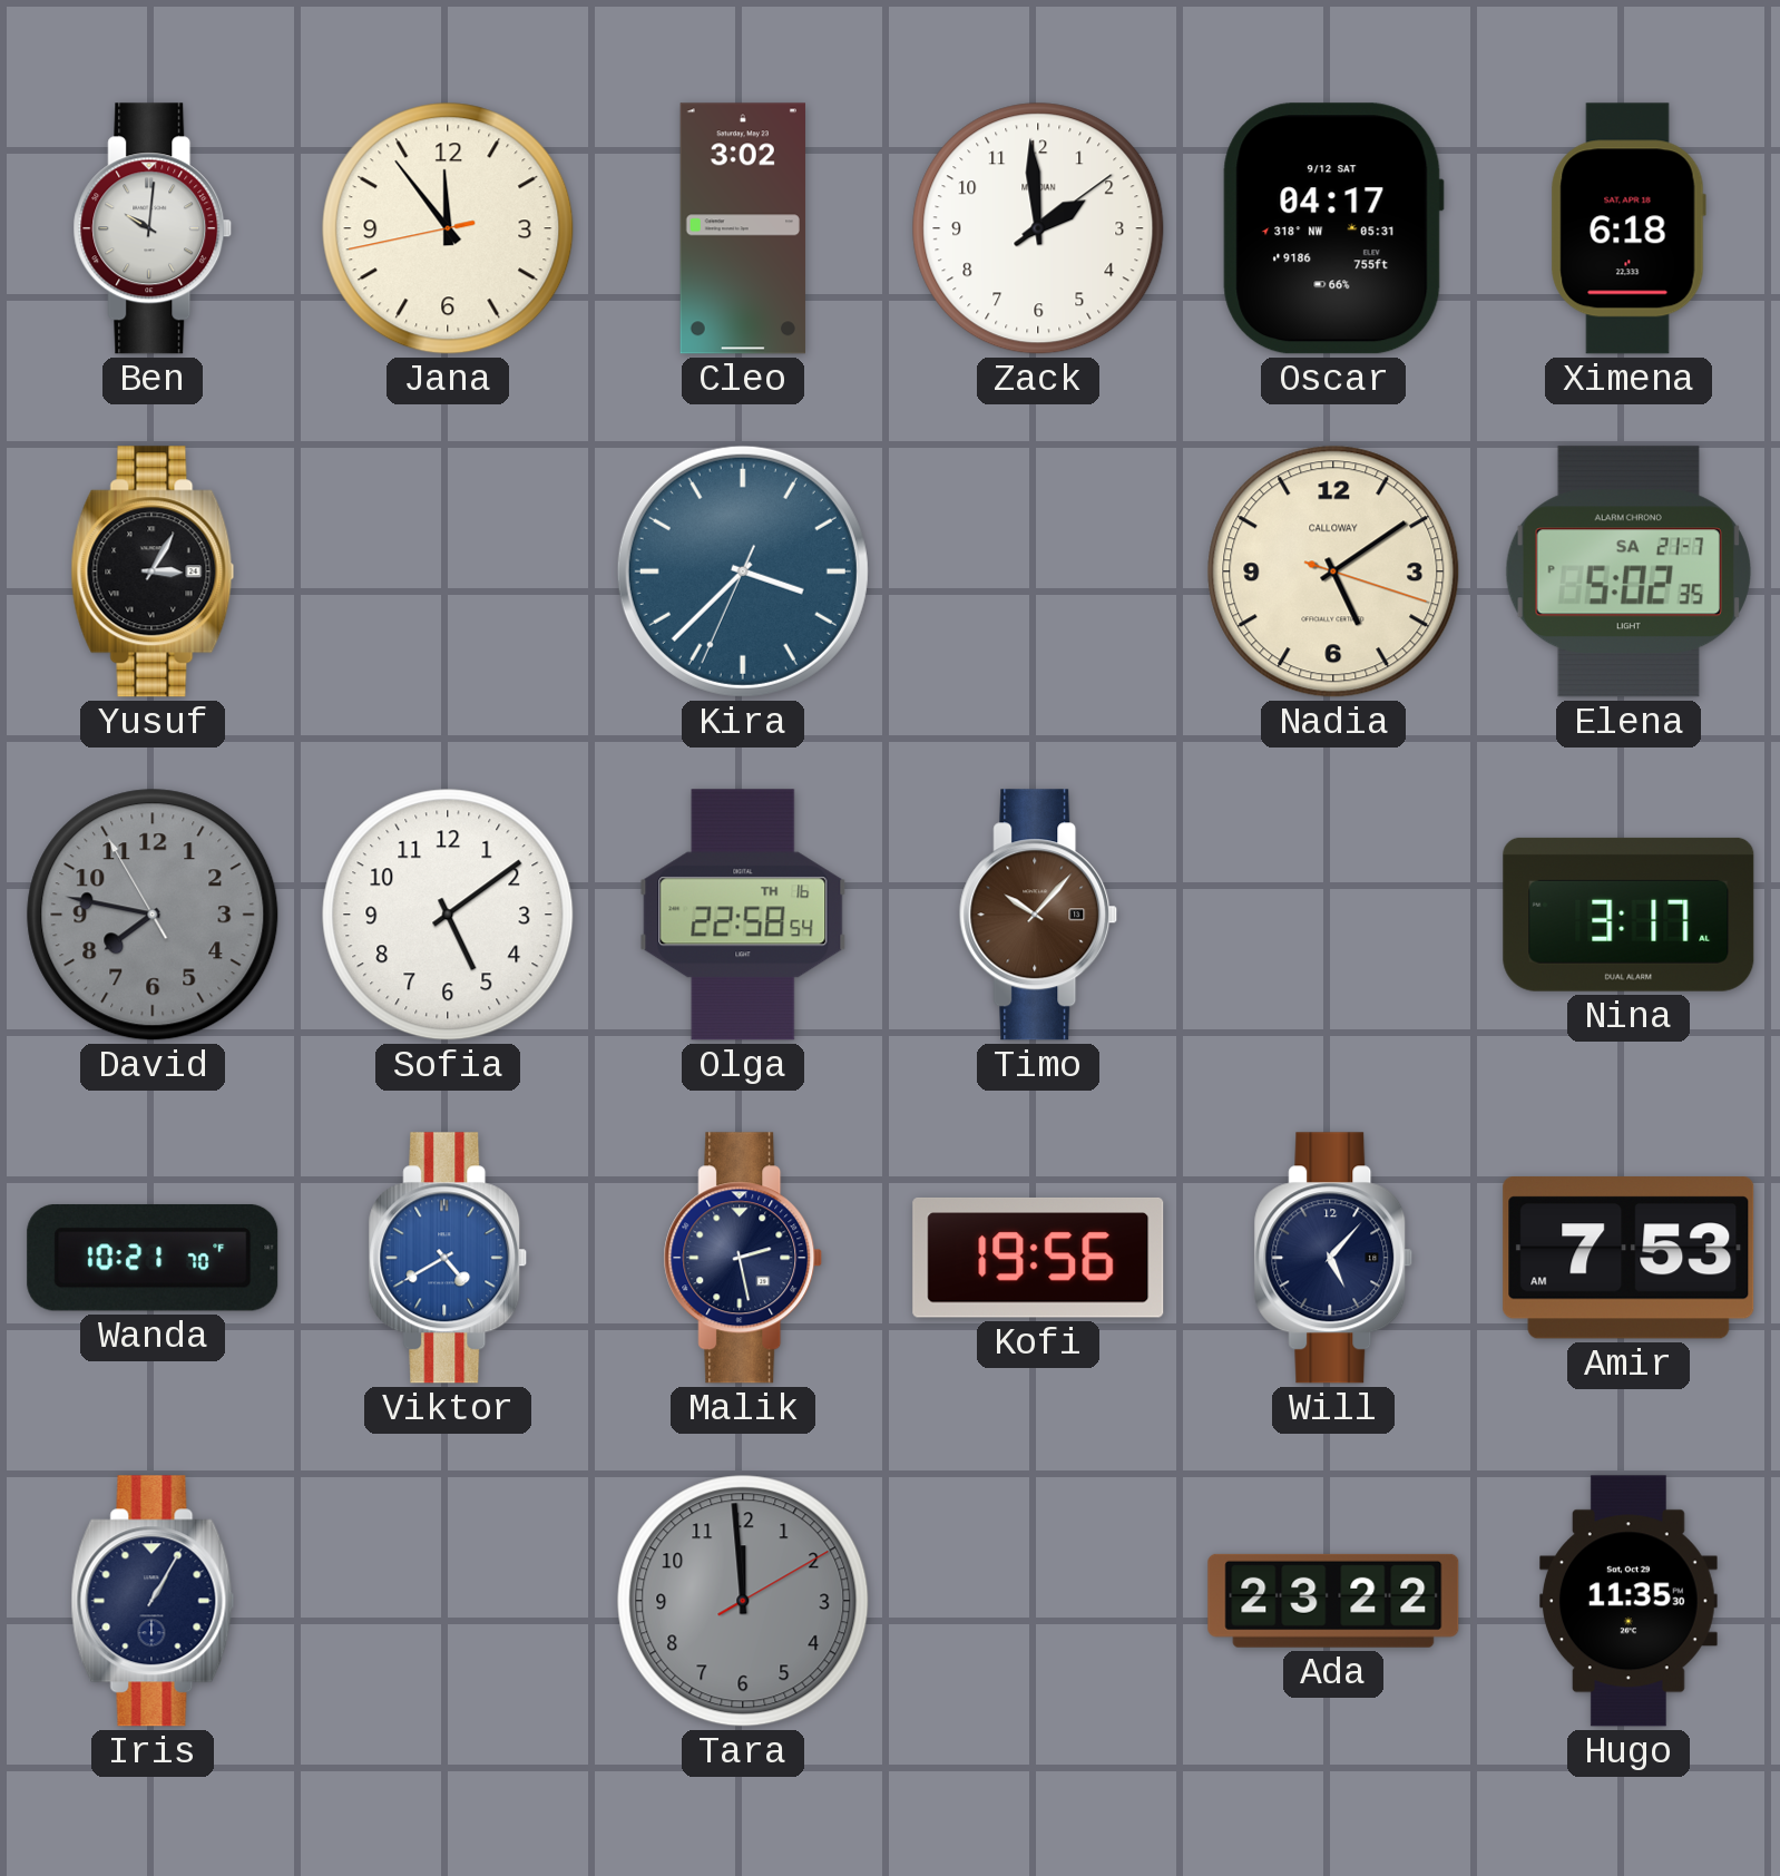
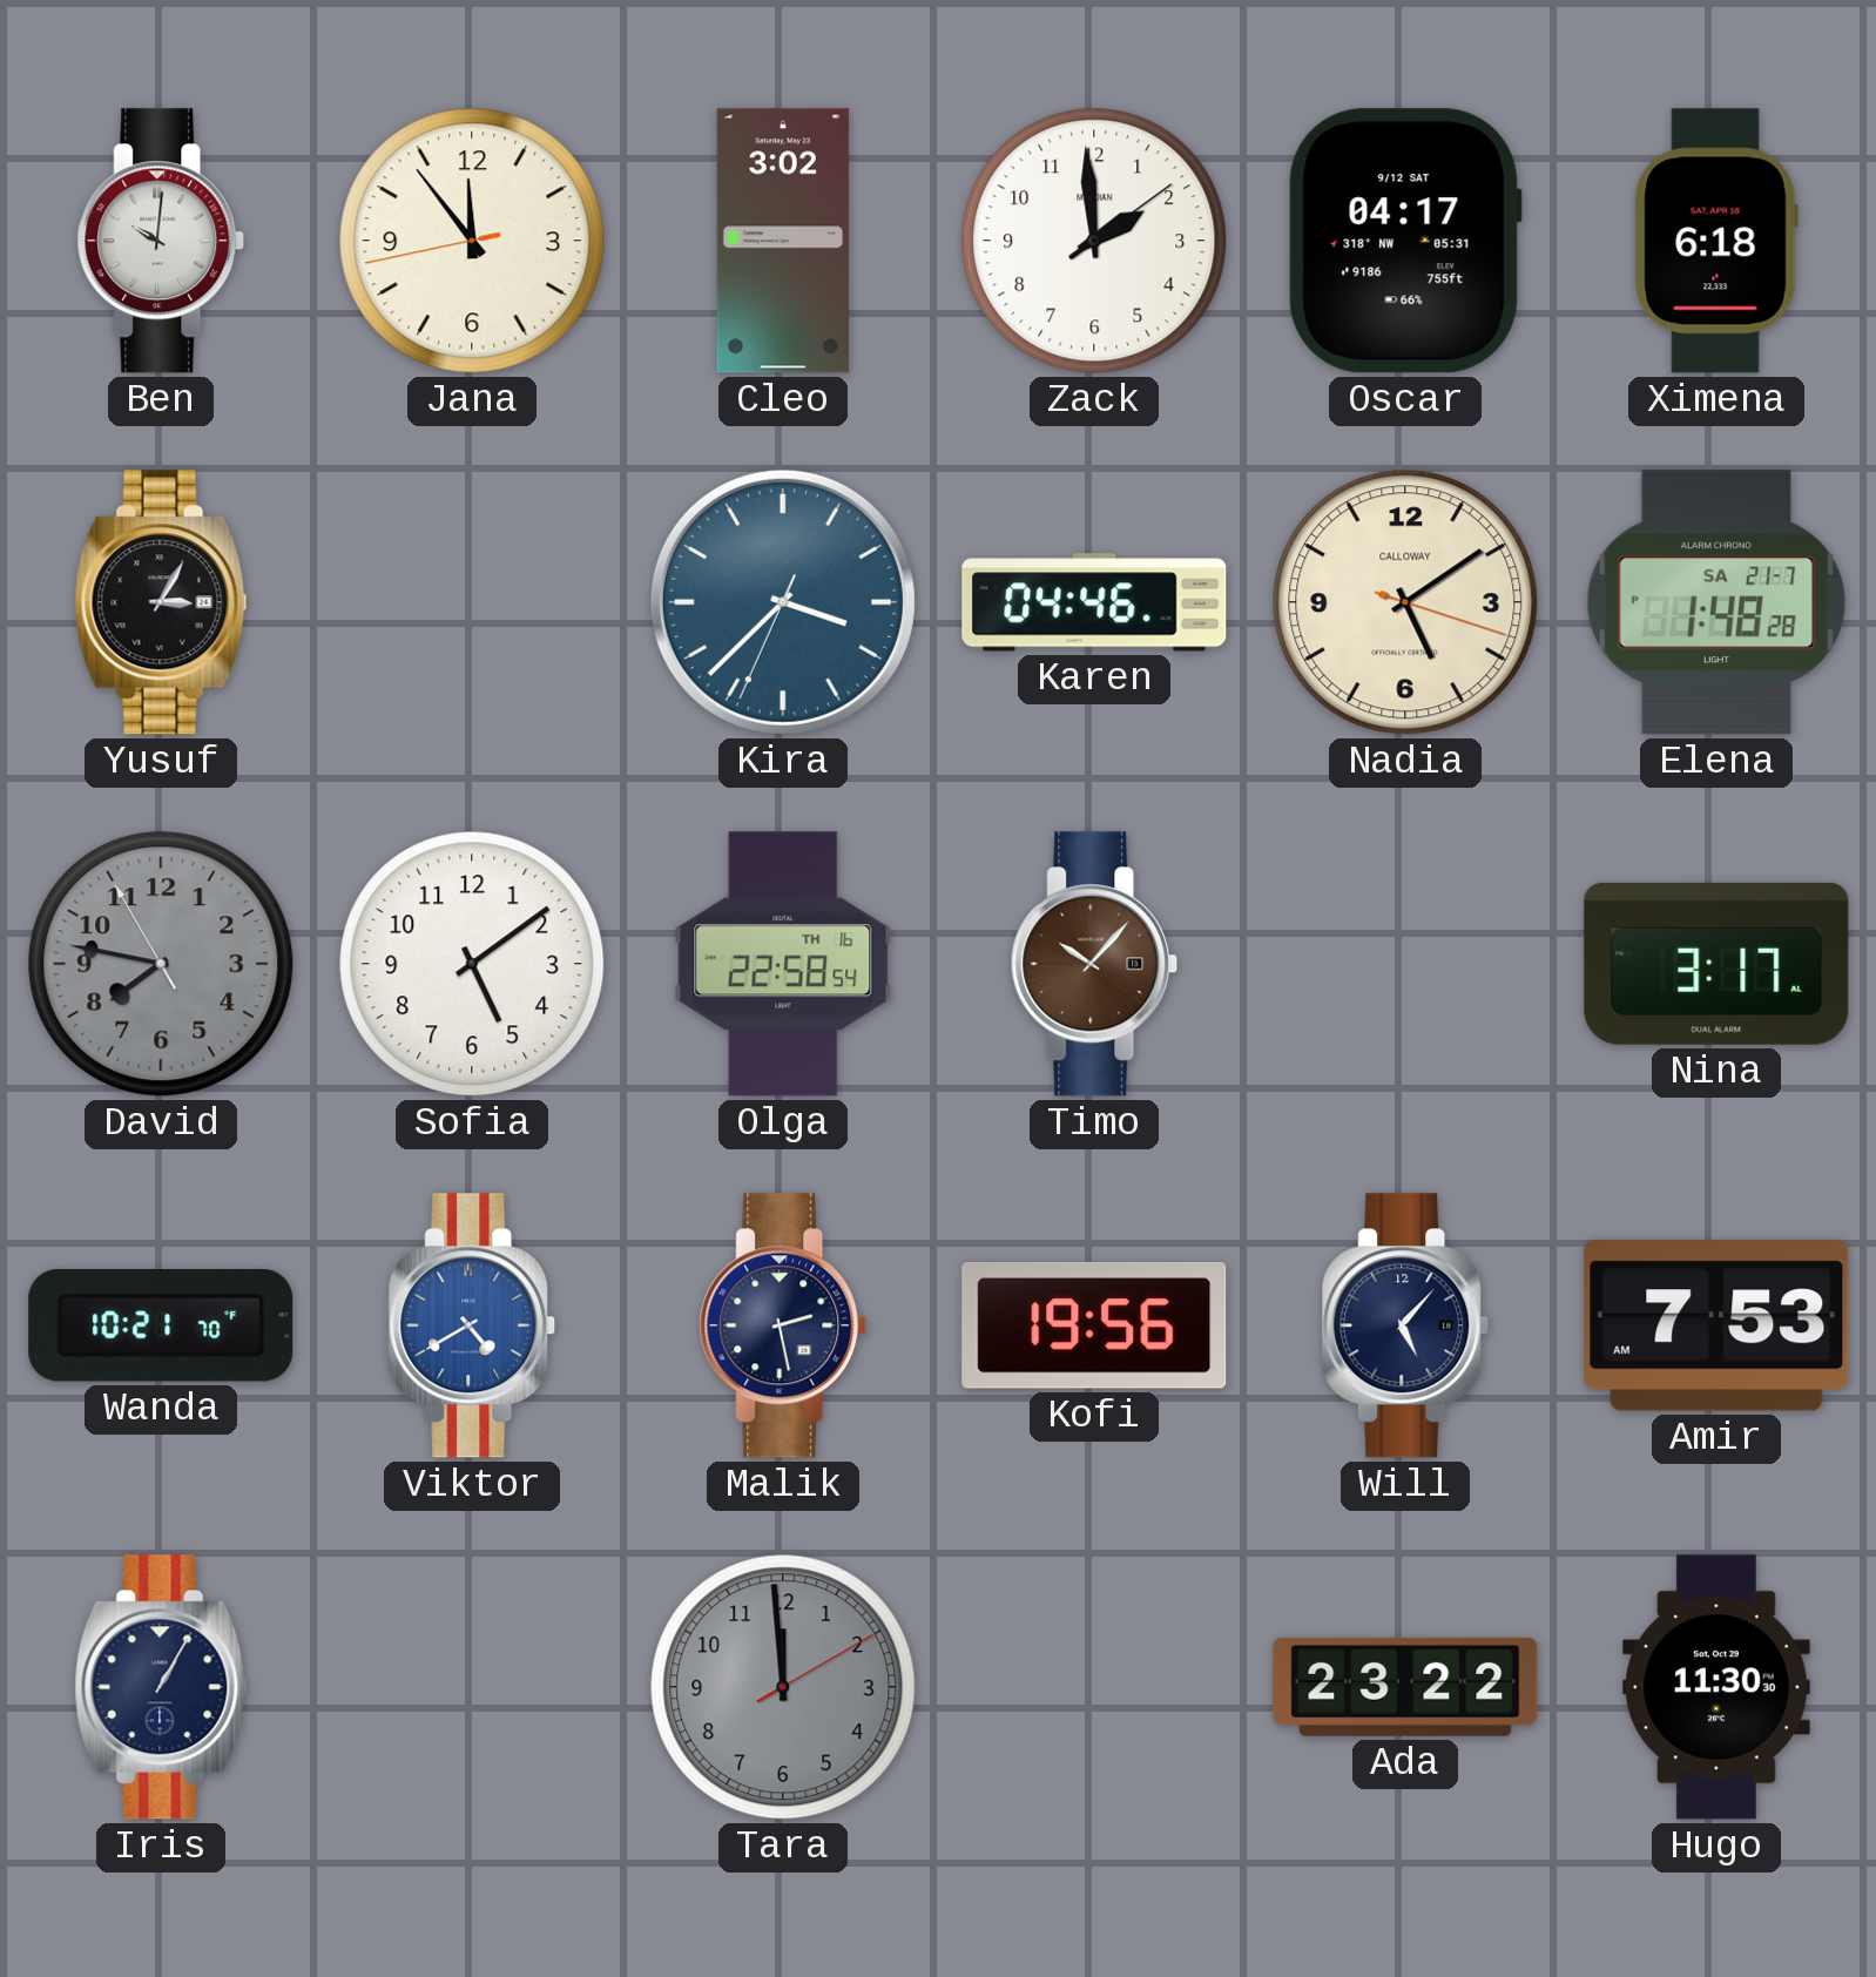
Karen: none -> 04:46 (1094, 602)
Elena: 5:02 -> 1:48 (1716, 602)
Hugo: 11:35 -> 11:30 (1718, 1687)
